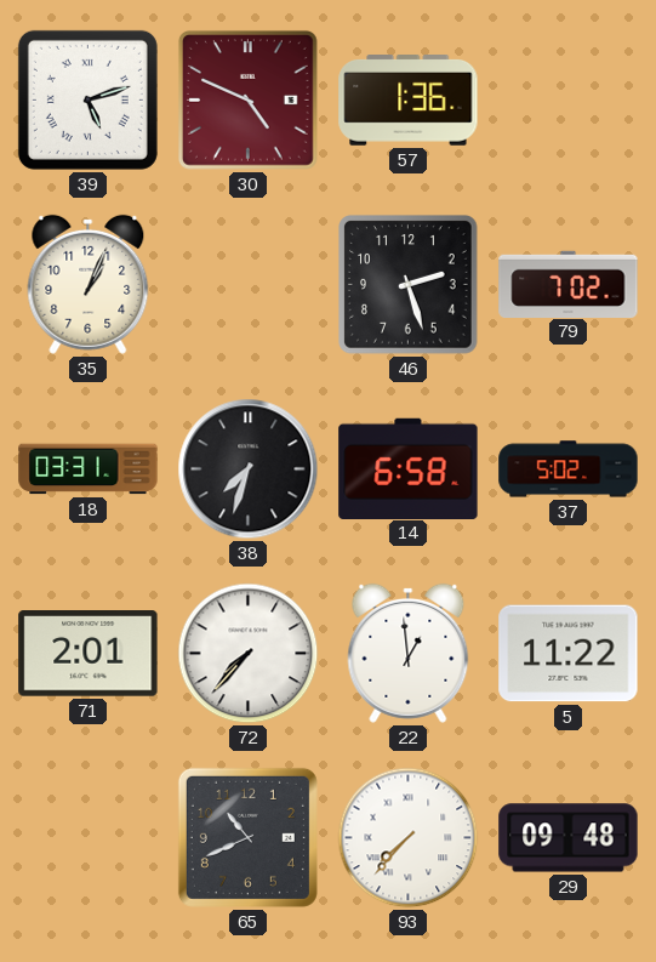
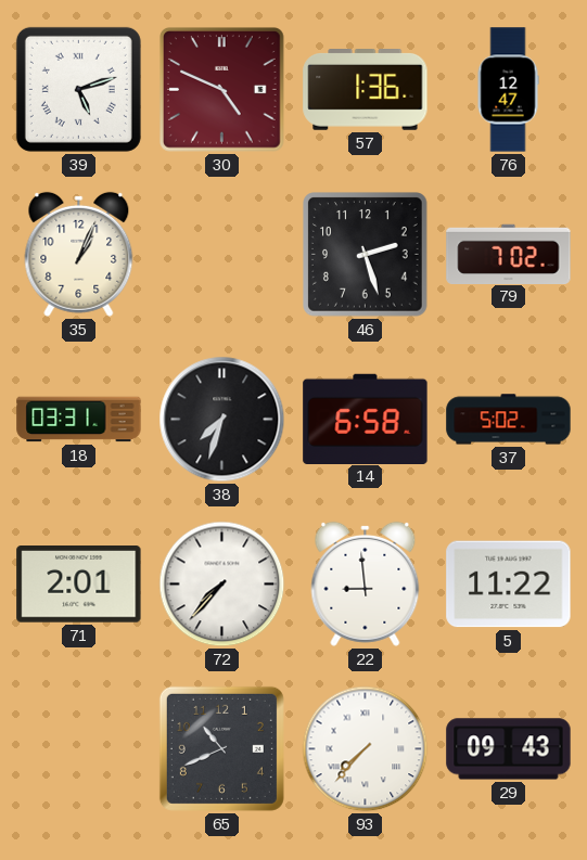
76: none -> 12:47 (508, 90)
22: 12:59 -> 8:59 (366, 583)
29: 09:48 -> 09:43 (509, 749)
